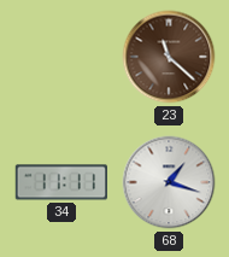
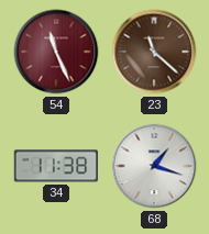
54: none -> 11:26 (56, 52)
34: 11:11 -> 11:38 (56, 166)
